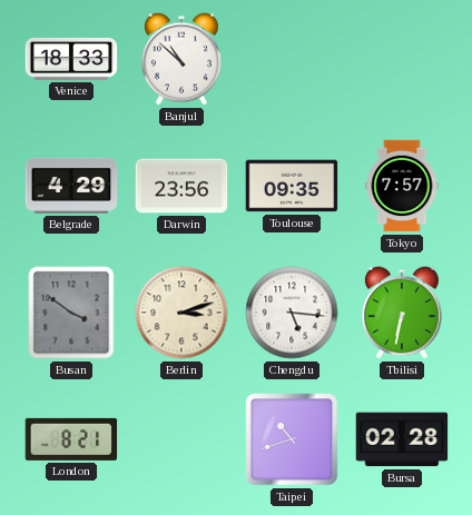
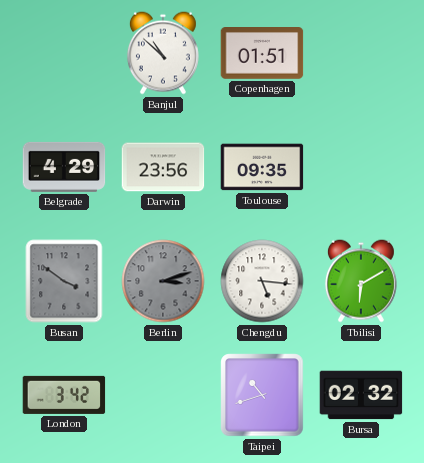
Venice: 18:33 -> none (71, 59)
Copenhagen: none -> 01:51 (262, 53)
Tokyo: 7:57 -> none (402, 186)
Berlin dial: cream -> grey (163, 281)
Tbilisi: 6:32 -> 6:10 (361, 281)
London: 8:21 -> 3:42 (64, 395)
Bursa: 02:28 -> 02:32 (361, 395)
